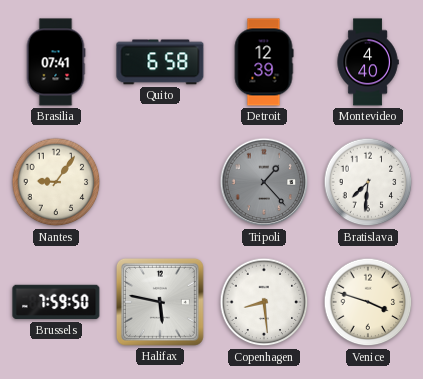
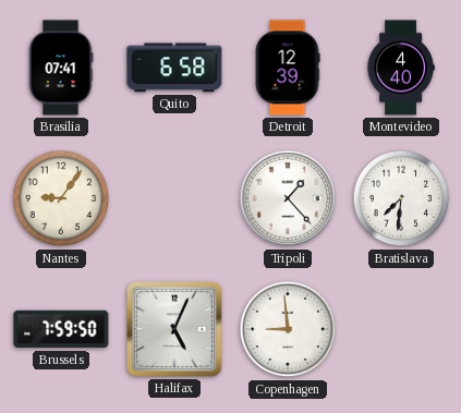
Tripoli dial: grey -> white (288, 198)
Halifax: 5:47 -> 5:04 (174, 329)
Copenhagen: 8:29 -> 8:59 (288, 329)
Venice: 3:48 -> none (368, 302)
